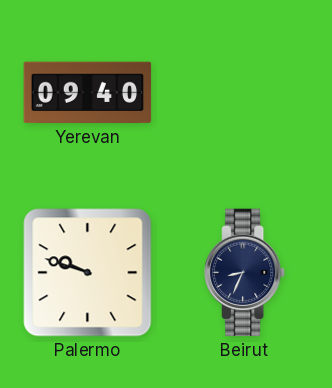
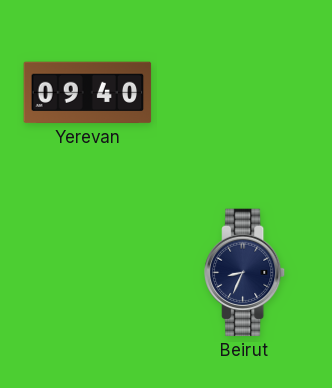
Palermo: 9:48 -> none (88, 273)
